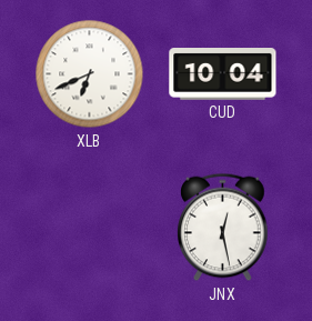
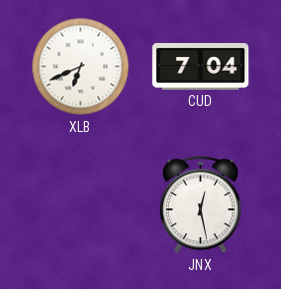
CUD: 10:04 -> 7:04 (201, 67)
